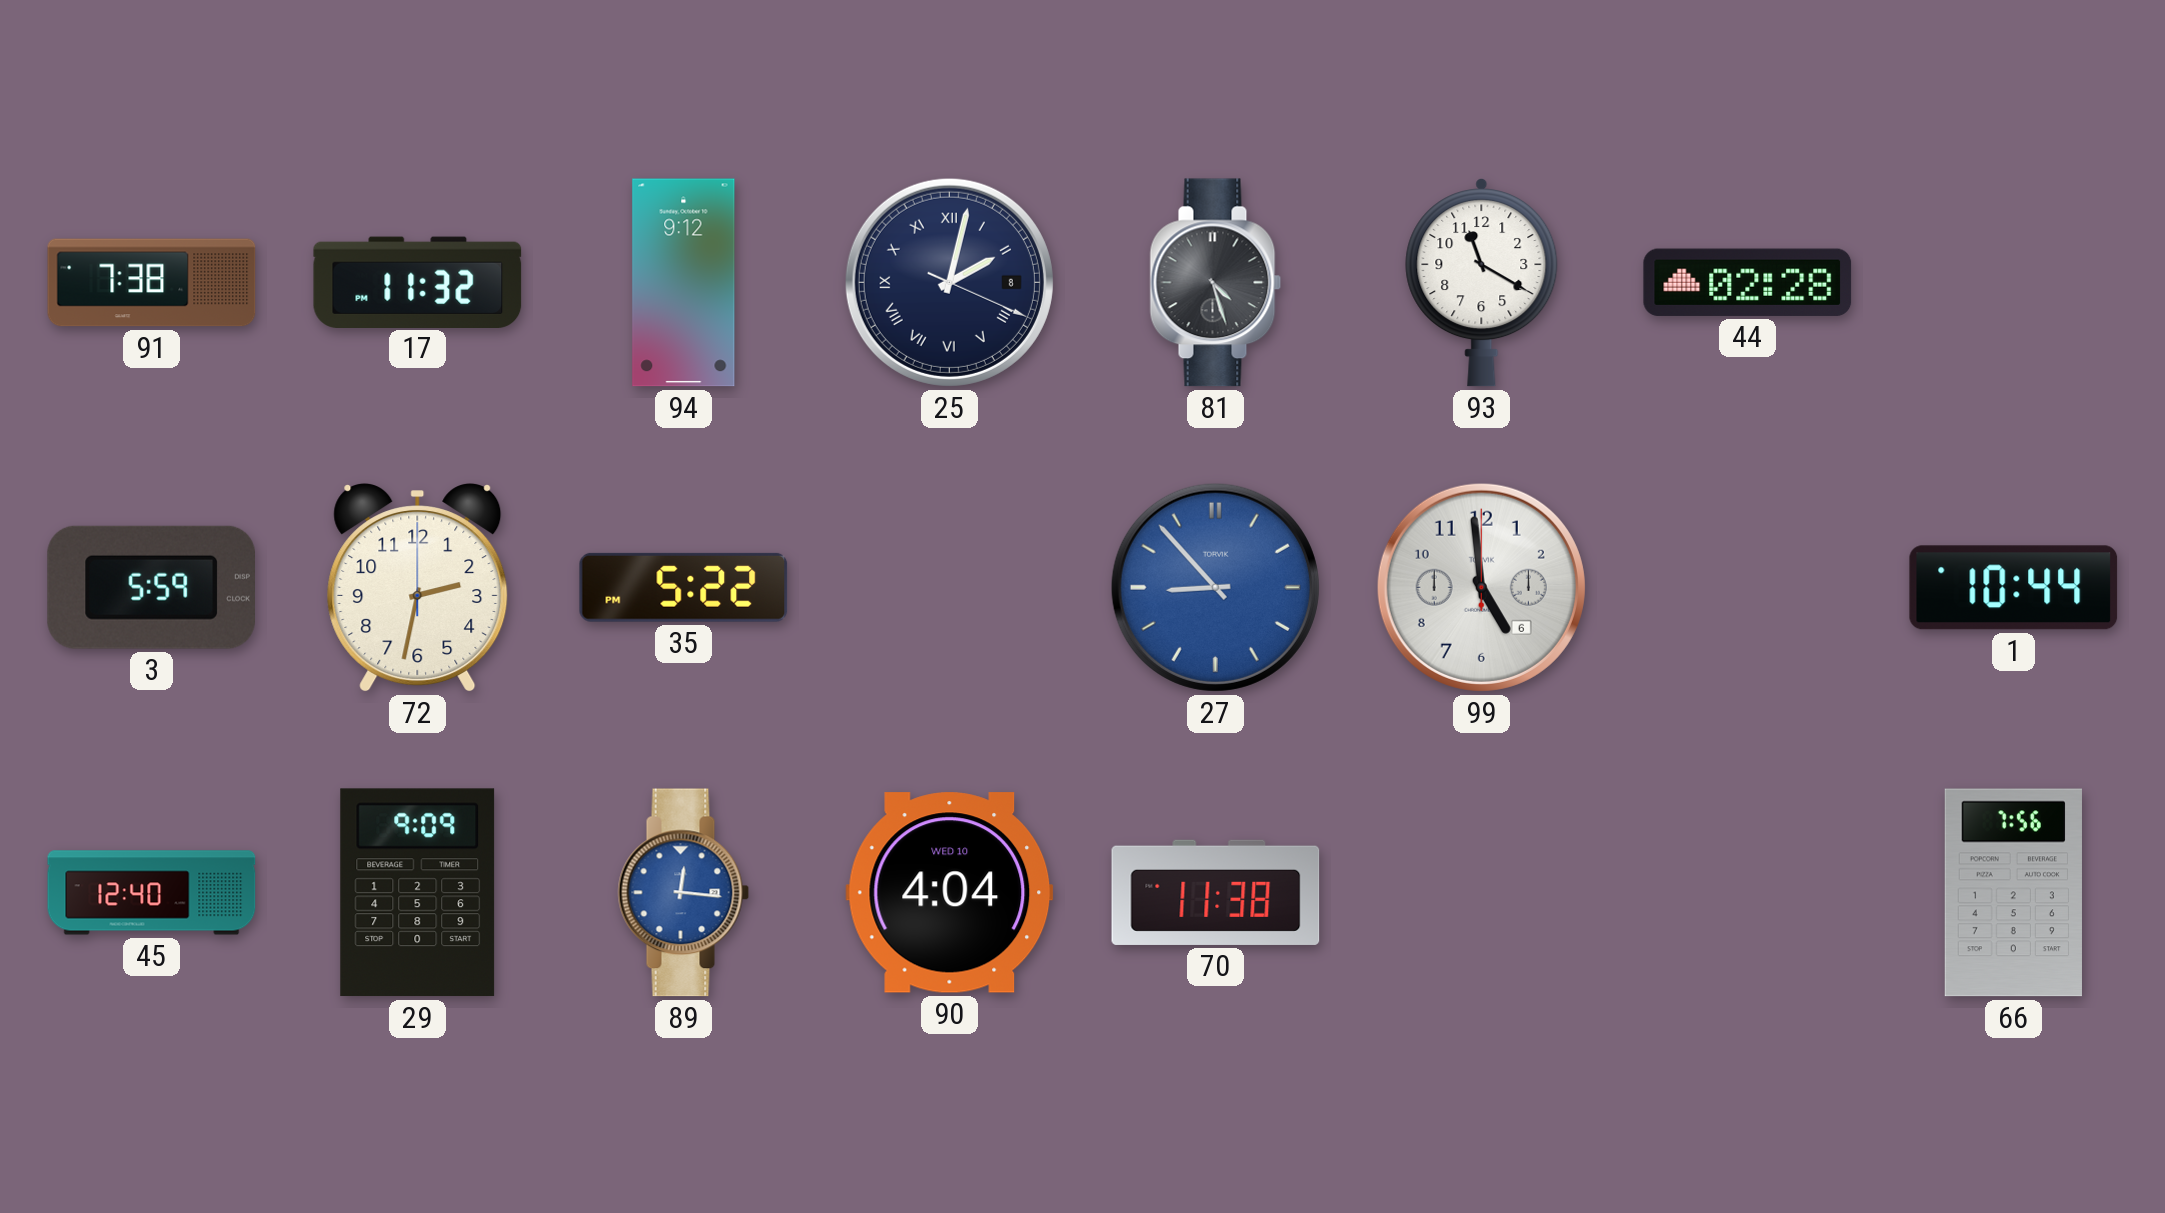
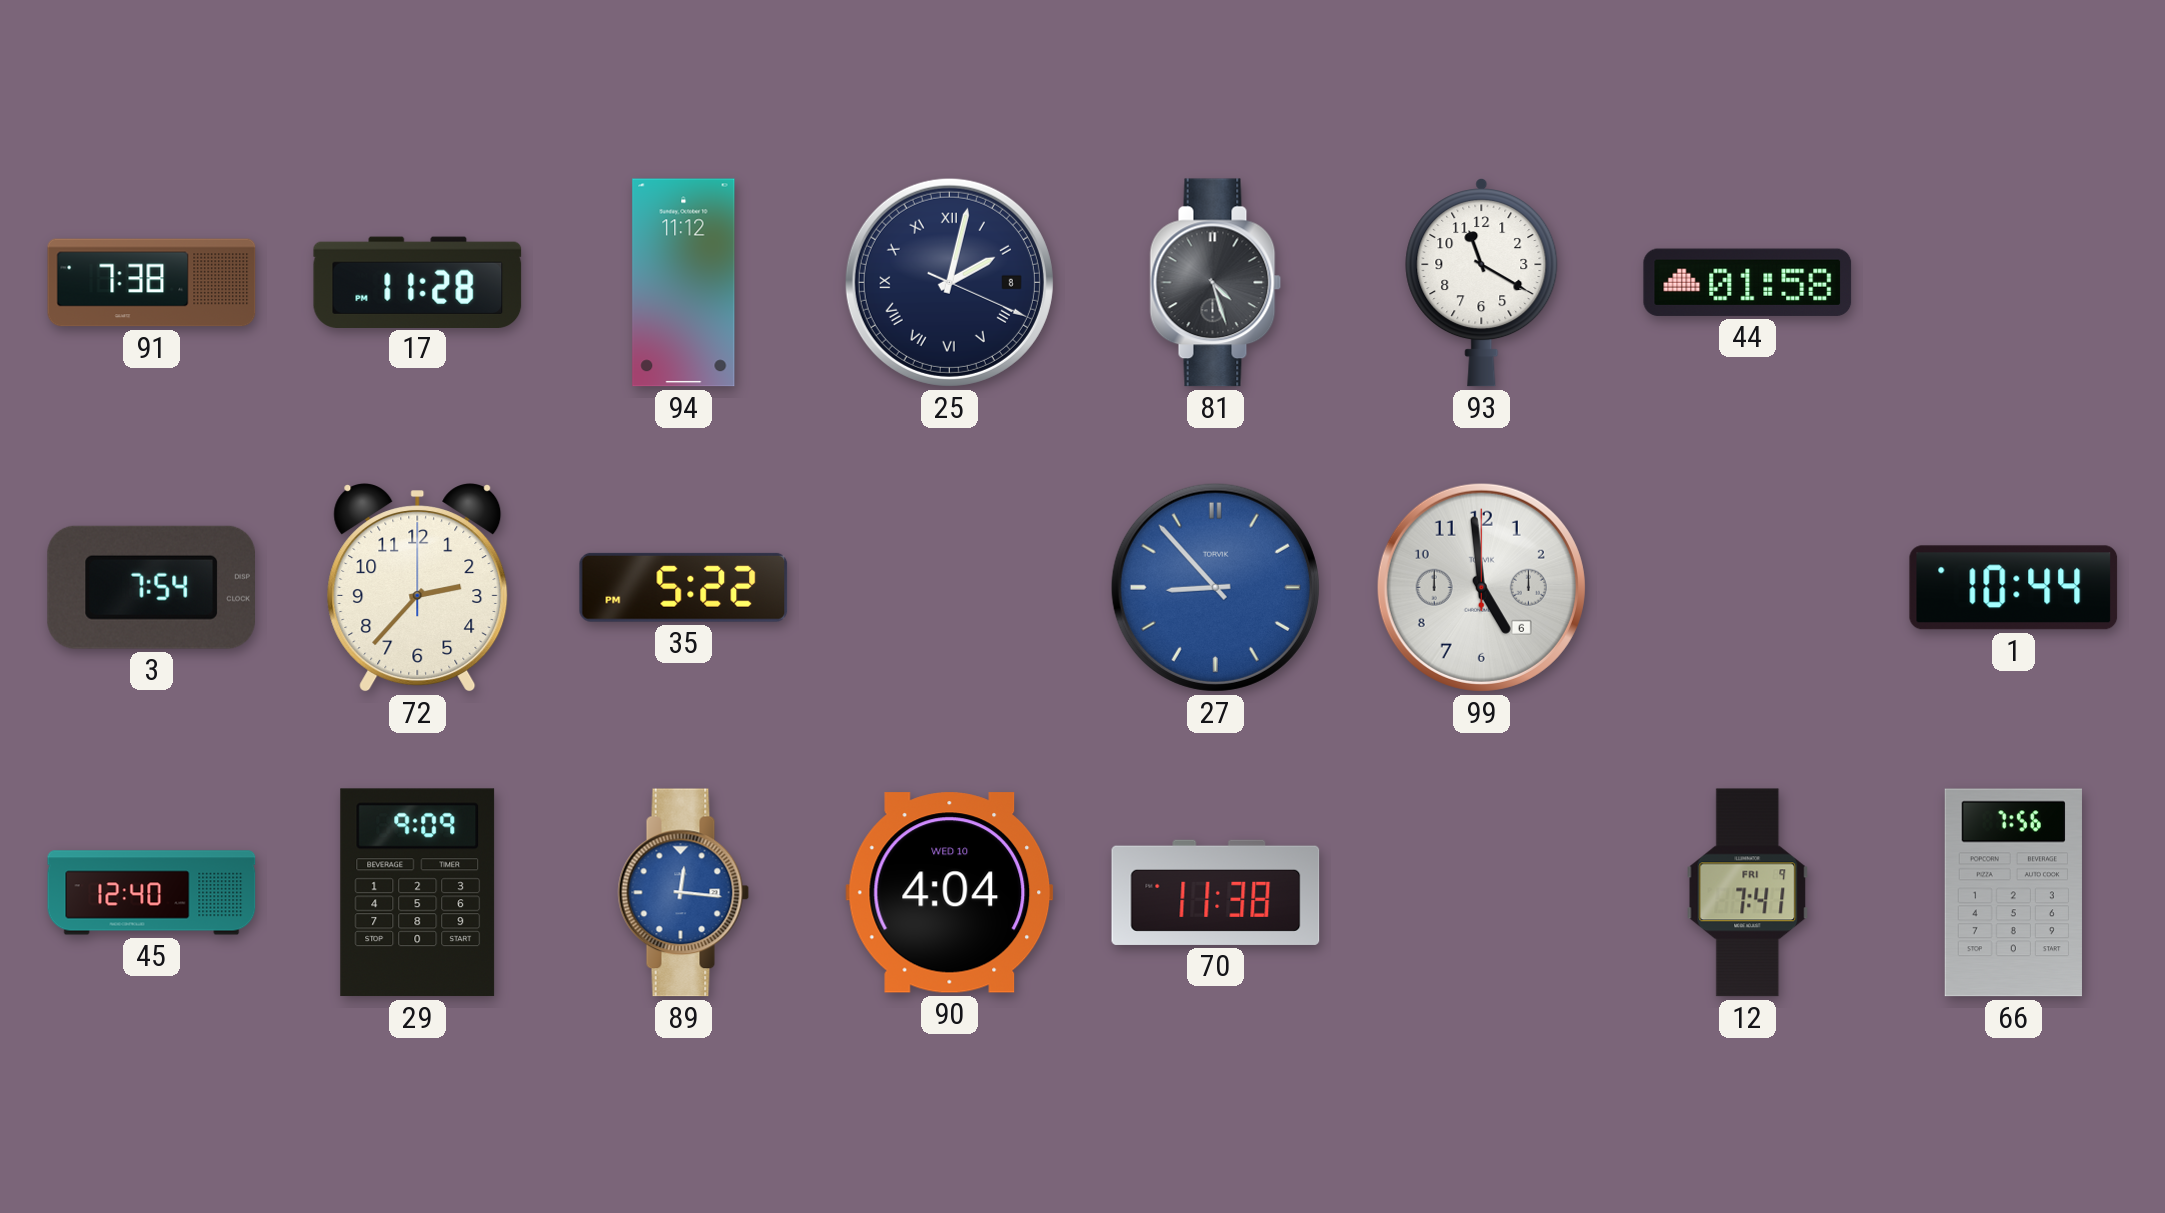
17: 11:32 -> 11:28 (418, 282)
94: 9:12 -> 11:12 (684, 283)
44: 02:28 -> 01:58 (1748, 282)
3: 5:59 -> 7:54 (151, 587)
72: 2:32 -> 2:37 (418, 588)
12: none -> 7:41 (1748, 893)
